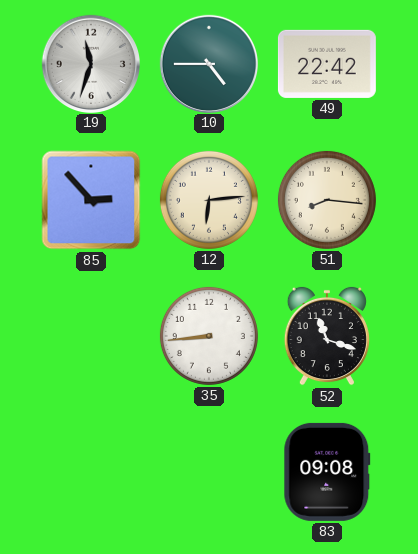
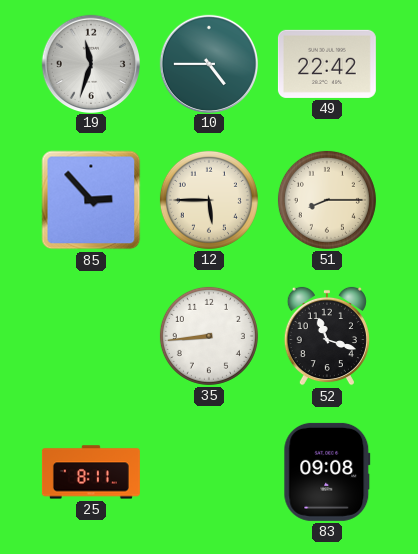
12: 6:14 -> 5:45 (209, 200)
51: 8:16 -> 8:15 (327, 200)
25: none -> 8:11 (91, 472)
